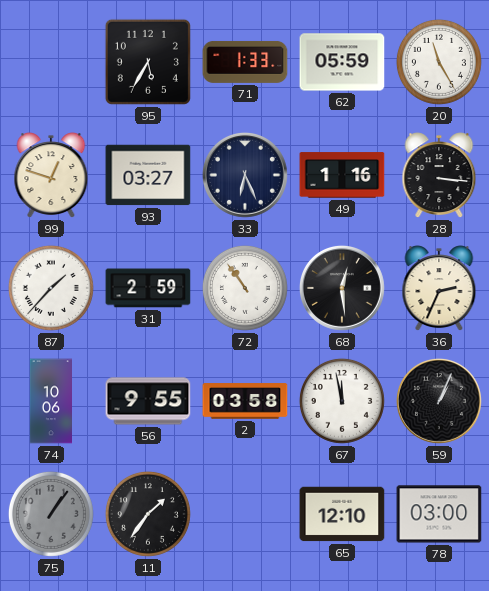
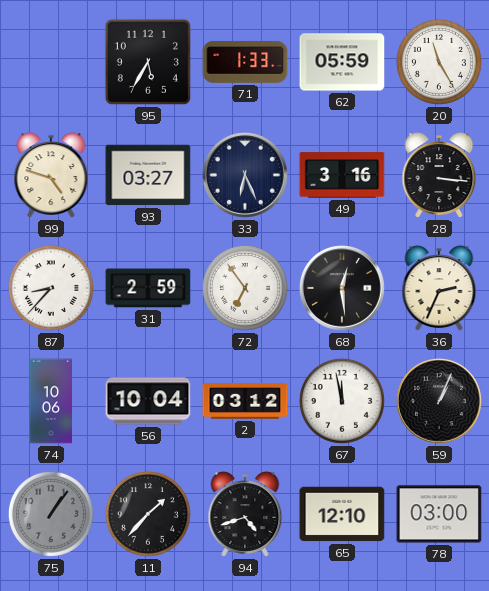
99: 12:48 -> 4:48 (51, 175)
49: 1:16 -> 3:16 (342, 175)
87: 1:37 -> 8:37 (51, 288)
72: 10:54 -> 6:54 (245, 288)
56: 9:55 -> 10:04 (148, 401)
2: 03:58 -> 03:12 (245, 401)
11: 1:36 -> 1:37 (148, 514)
94: none -> 4:42 (245, 514)
